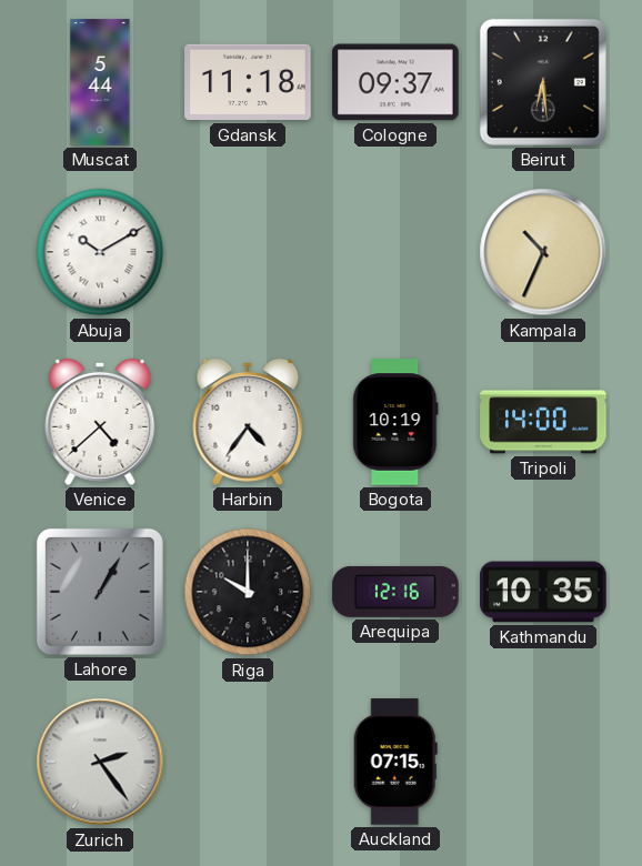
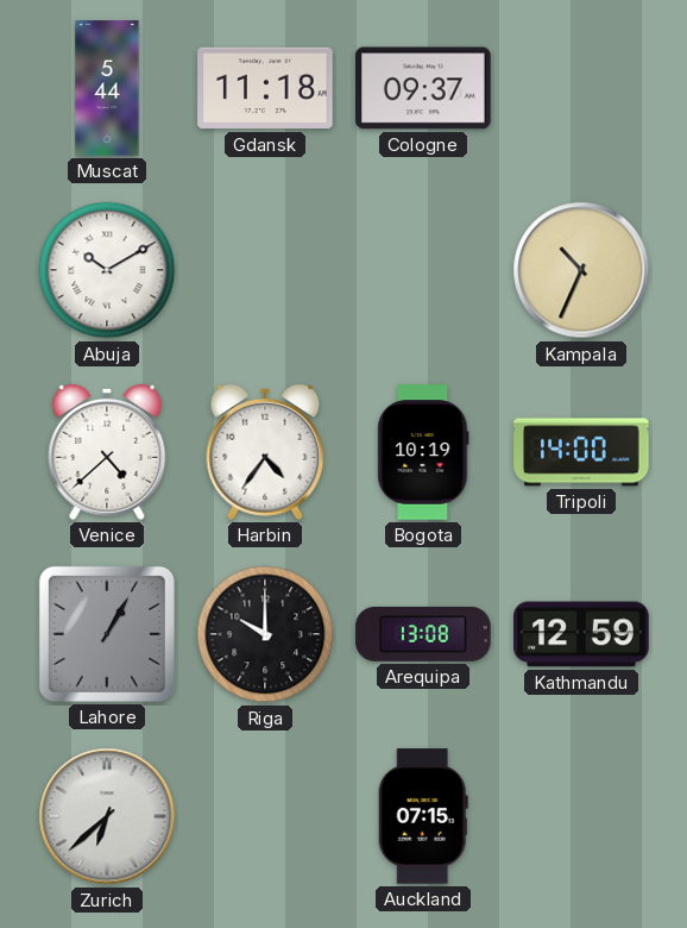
Beirut: 6:29 -> none (543, 82)
Arequipa: 12:16 -> 13:08 (423, 634)
Kathmandu: 10:35 -> 12:59 (581, 634)
Zurich: 2:24 -> 6:38 (107, 816)
